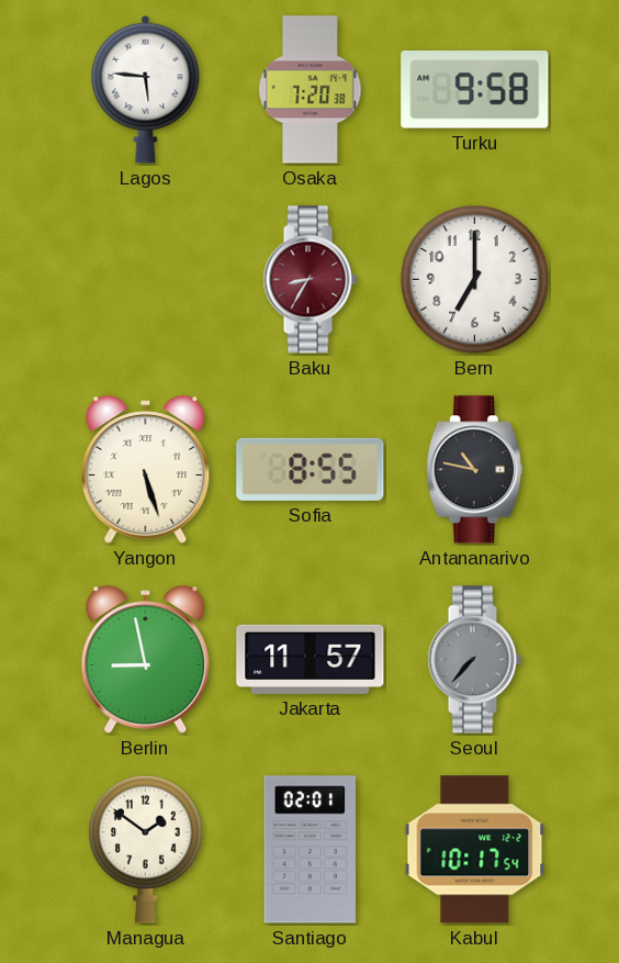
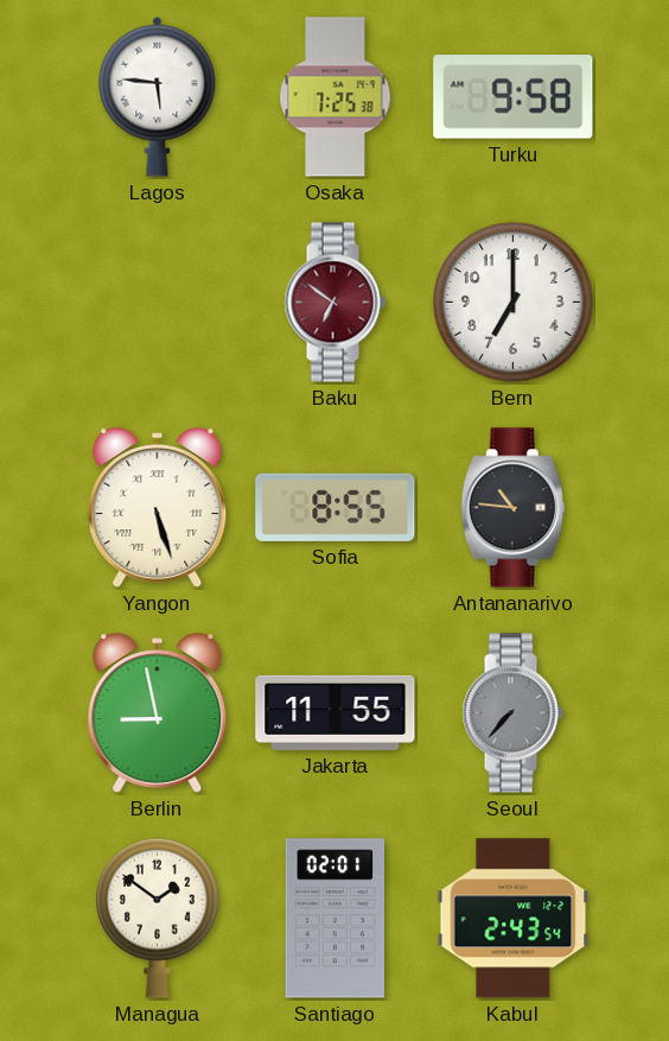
Osaka: 7:20 -> 7:25 (336, 97)
Baku: 8:35 -> 6:51 (334, 303)
Antananarivo: 10:47 -> 10:46 (512, 508)
Jakarta: 11:57 -> 11:55 (336, 712)
Kabul: 10:17 -> 2:43 (514, 919)
